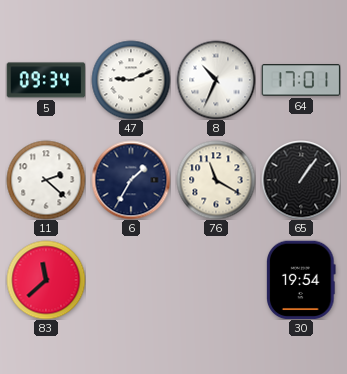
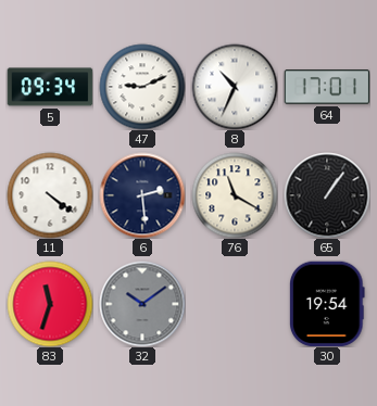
11: 2:22 -> 4:21 (50, 195)
6: 1:35 -> 2:29 (142, 195)
83: 11:38 -> 11:33 (50, 304)
32: none -> 10:09 (142, 304)
